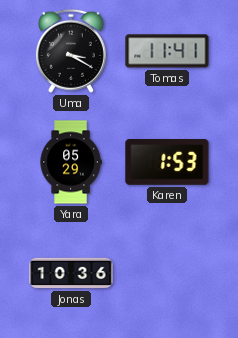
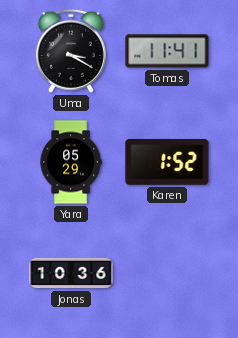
Karen: 1:53 -> 1:52 (167, 162)
